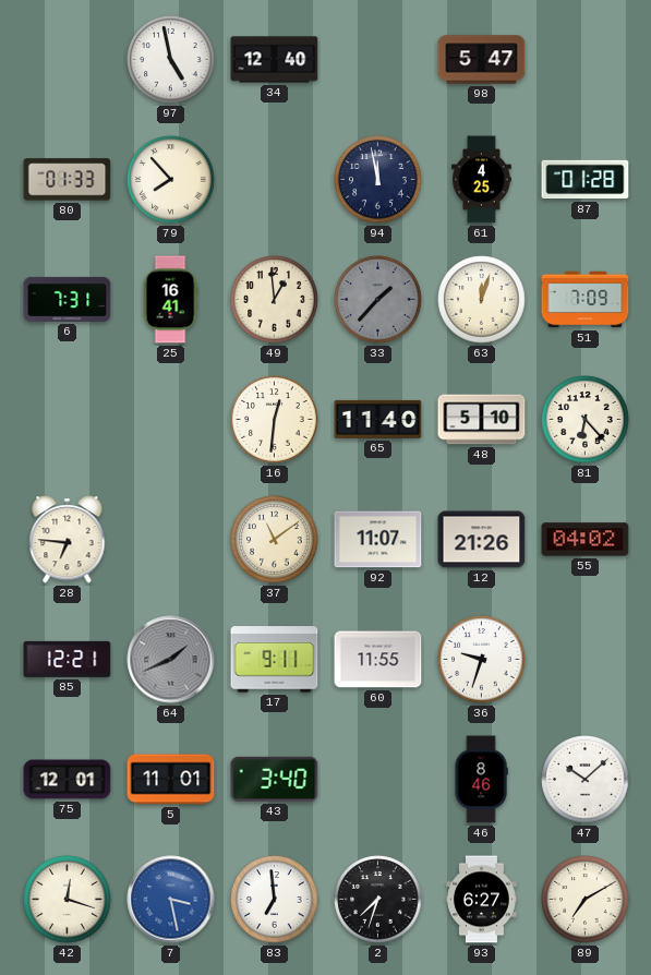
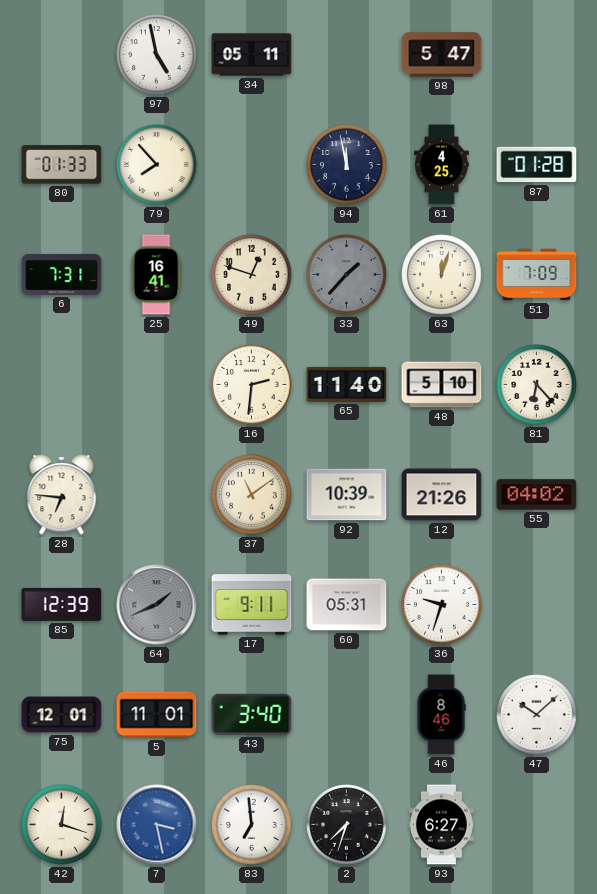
34: 12:40 -> 05:11 (252, 55)
49: 12:59 -> 12:48 (252, 275)
16: 12:31 -> 2:31 (252, 385)
92: 11:07 -> 10:39 (347, 495)
85: 12:21 -> 12:39 (62, 604)
60: 11:55 -> 05:31 (347, 605)
89: 7:10 -> none (586, 900)
